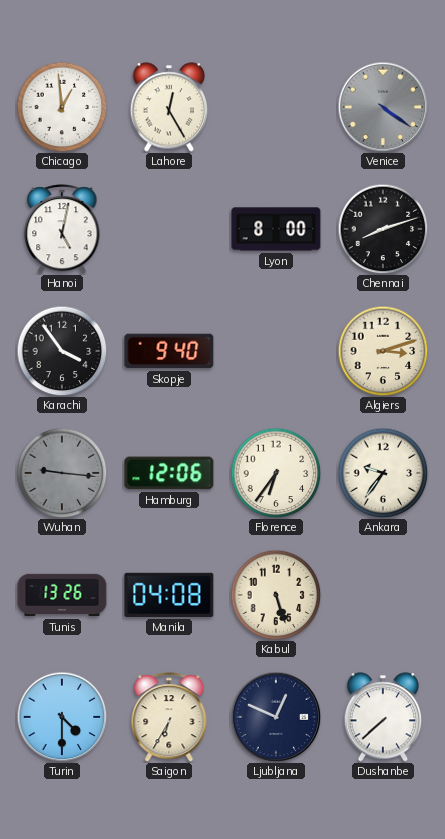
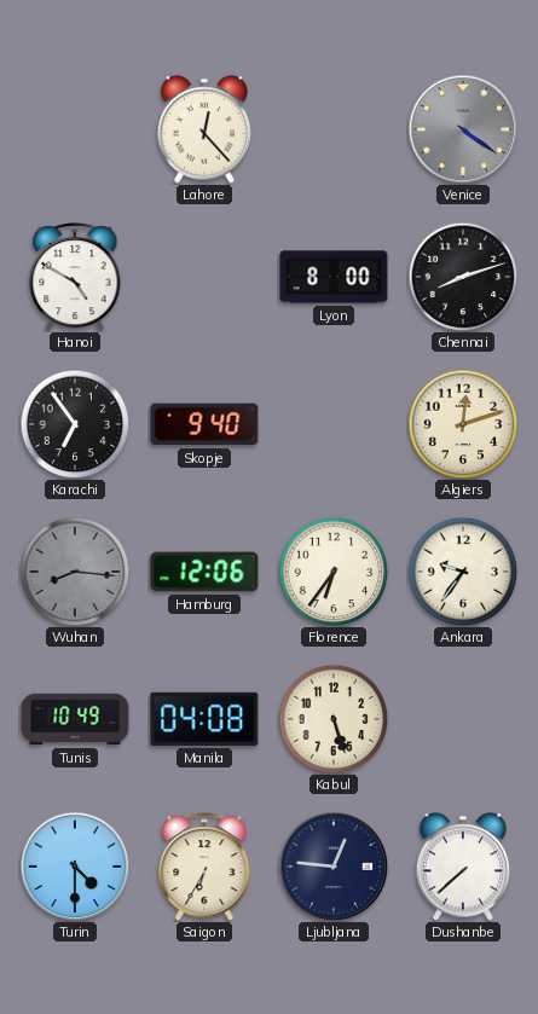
Chicago: 12:59 -> none (62, 107)
Lahore: 12:25 -> 12:23 (204, 129)
Hanoi: 5:02 -> 4:50 (75, 277)
Karachi: 3:54 -> 6:54 (75, 424)
Algiers: 3:12 -> 12:12 (463, 424)
Wuhan: 9:16 -> 8:16 (75, 572)
Tunis: 13:26 -> 10:49 (75, 719)
Ljubljana: 12:49 -> 12:46 (334, 867)
